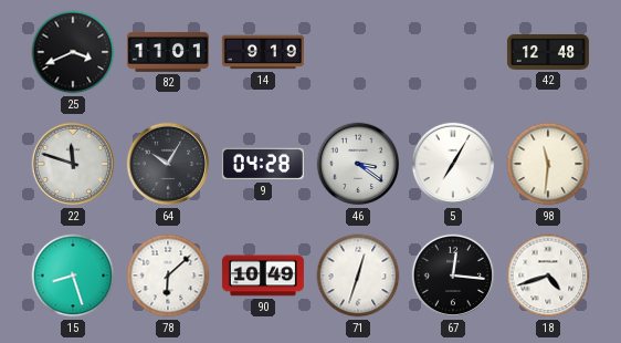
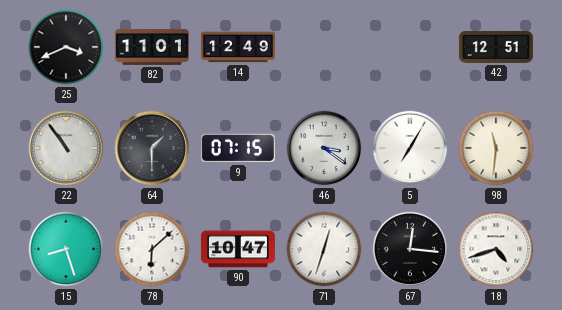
14: 9:19 -> 12:49 (238, 47)
42: 12:48 -> 12:51 (496, 47)
22: 11:48 -> 10:54 (66, 148)
64: 10:05 -> 1:30 (152, 148)
9: 04:28 -> 07:15 (238, 148)
90: 10:49 -> 10:47 (238, 249)
